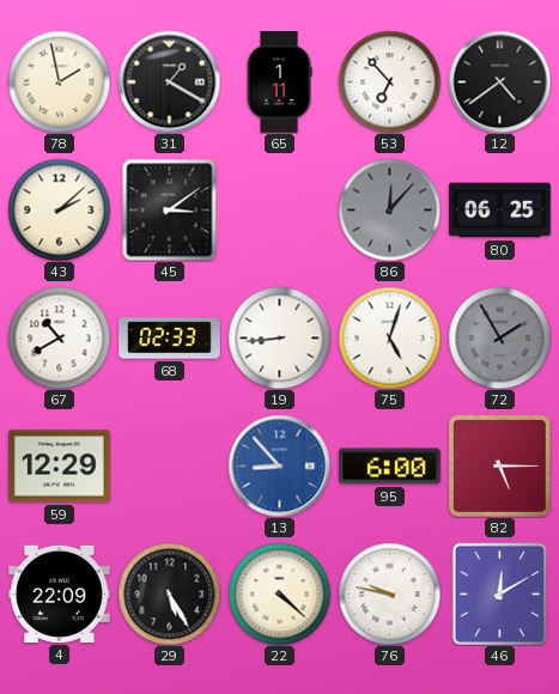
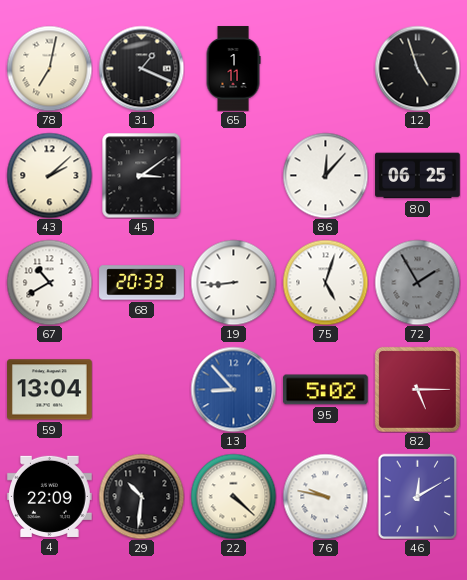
78: 1:58 -> 7:02 (49, 68)
31: 1:20 -> 1:19 (141, 68)
53: 6:53 -> none (389, 81)
12: 4:39 -> 4:57 (417, 68)
86 dial: grey -> white (325, 175)
68: 02:33 -> 20:33 (142, 283)
59: 12:29 -> 13:04 (50, 390)
95: 6:00 -> 5:02 (326, 390)
29: 5:25 -> 10:31 (141, 496)
